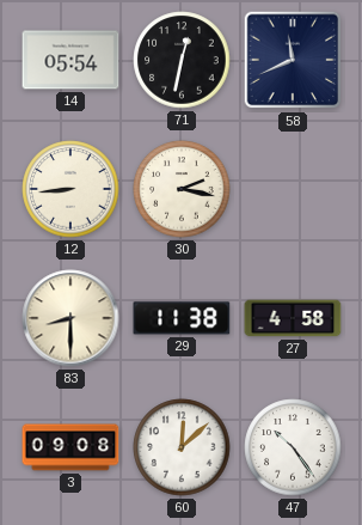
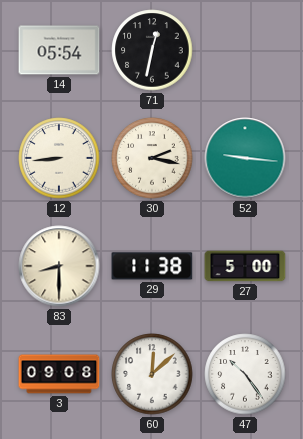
58: 11:41 -> none (293, 60)
52: none -> 9:16 (245, 158)
27: 4:58 -> 5:00 (245, 266)
